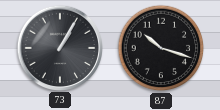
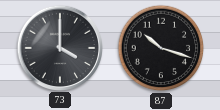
73: 1:05 -> 4:00 (59, 47)
